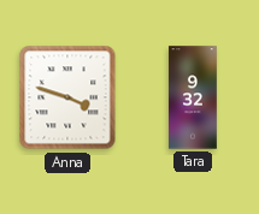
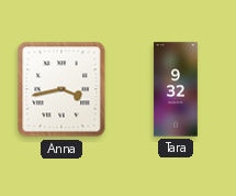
Anna: 3:48 -> 3:43 (61, 89)
